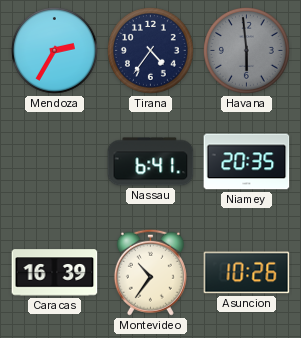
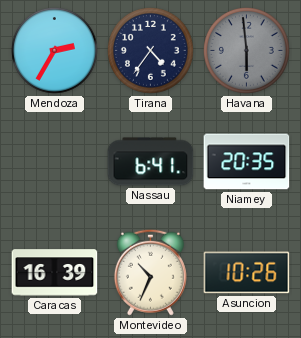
Montevideo: 10:36 -> 10:34 (150, 272)
